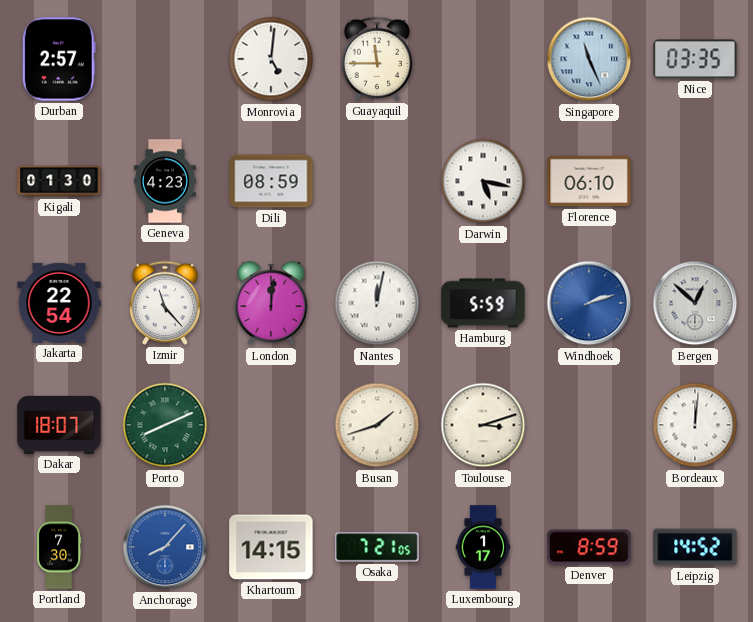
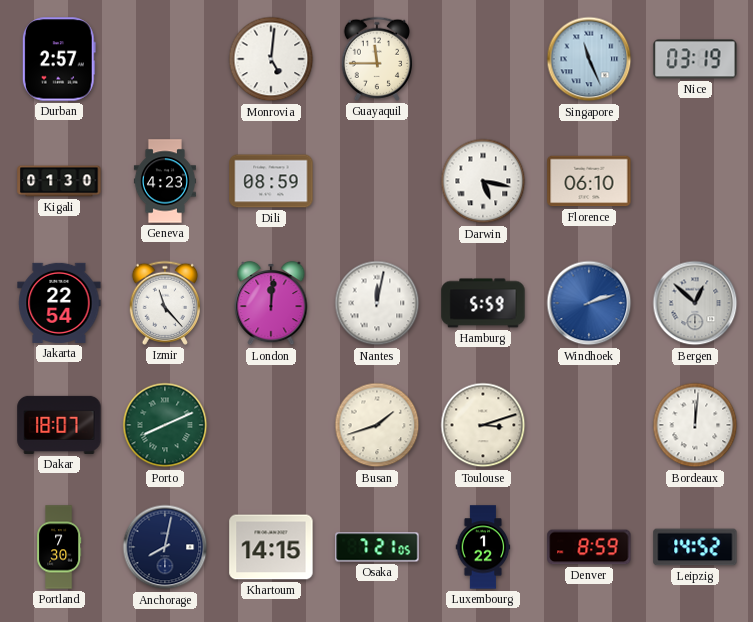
Nice: 03:35 -> 03:19 (695, 59)
Anchorage: 8:07 -> 8:02 (165, 547)
Anchorage dial: blue -> navy (165, 547)
Luxembourg: 1:17 -> 1:22 (483, 547)
